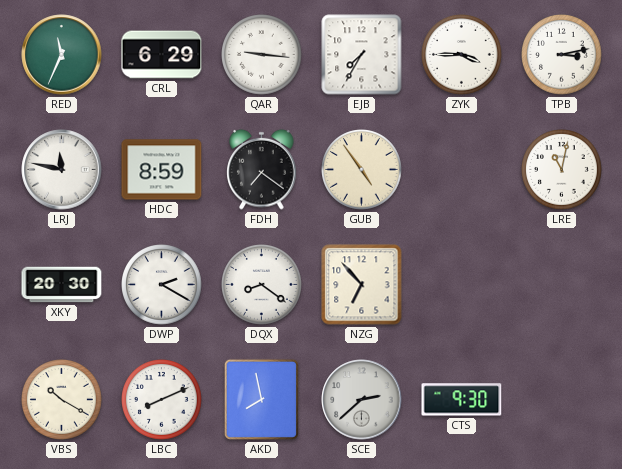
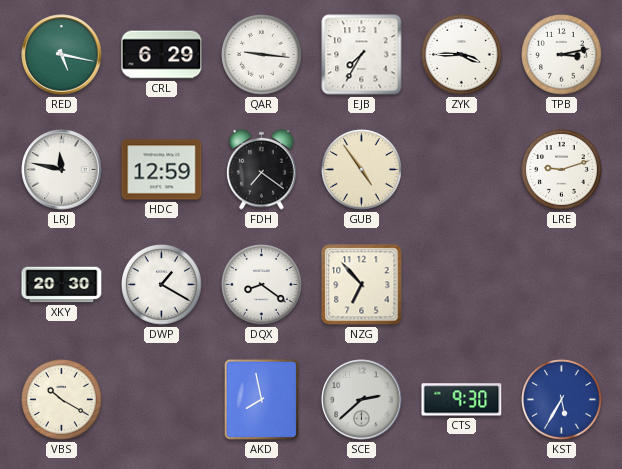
RED: 11:34 -> 5:17 (62, 55)
HDC: 8:59 -> 12:59 (162, 170)
LRE: 11:02 -> 9:12 (562, 170)
DWP: 2:20 -> 1:20 (162, 285)
LBC: 8:11 -> none (162, 400)
KST: none -> 5:35 (562, 400)
